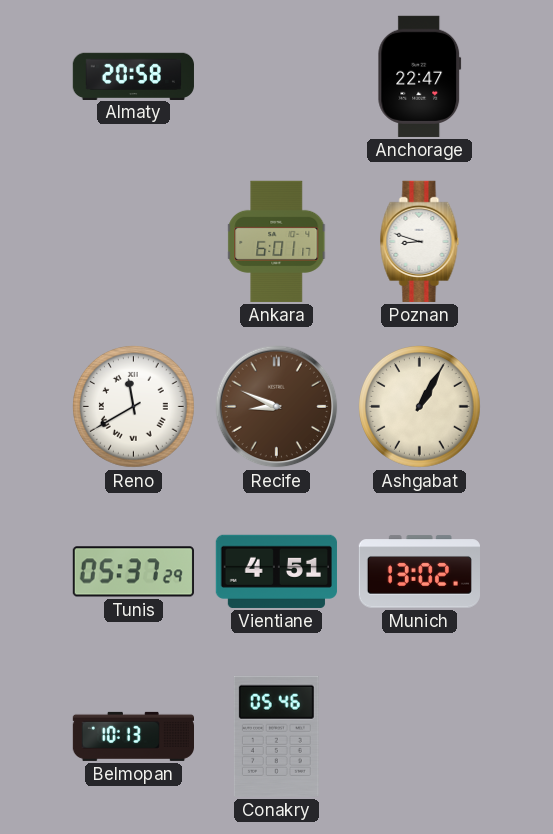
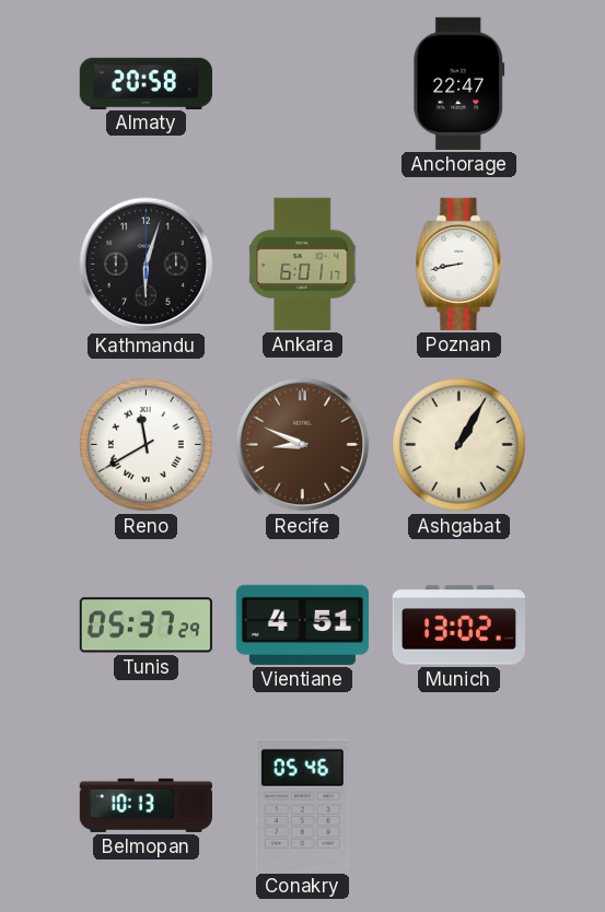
Kathmandu: none -> 6:03 (147, 265)
Poznan: 8:48 -> 8:43 (459, 264)
